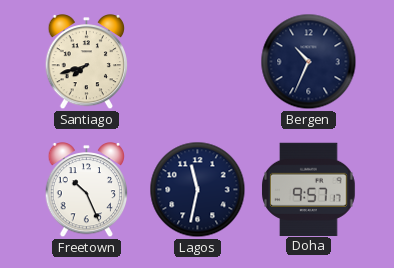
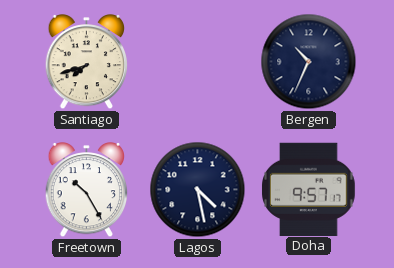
Freetown: 10:26 -> 10:25 (87, 191)
Lagos: 11:32 -> 4:28 (198, 190)
